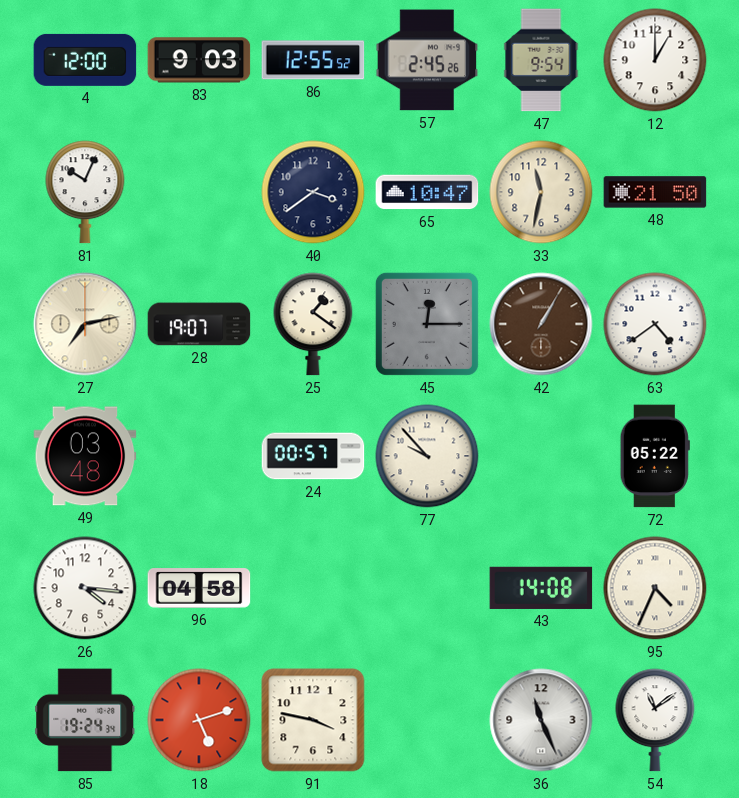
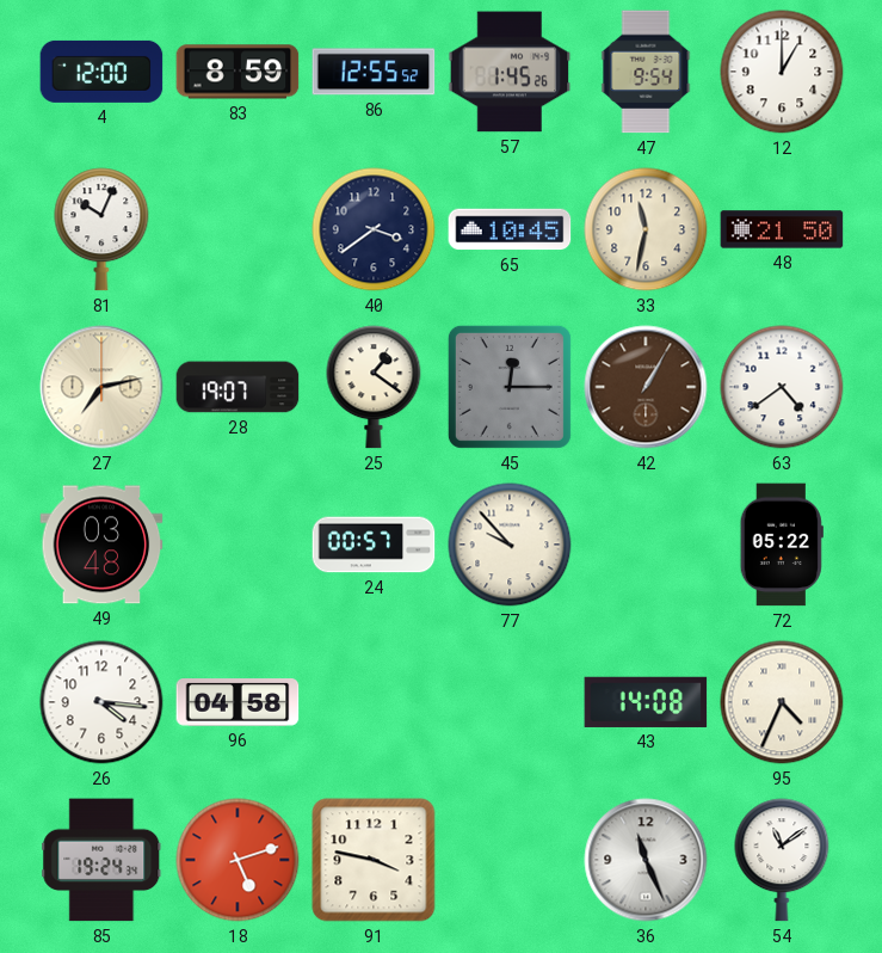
83: 9:03 -> 8:59 (238, 72)
57: 2:45 -> 1:45 (510, 72)
65: 10:47 -> 10:45 (510, 229)
